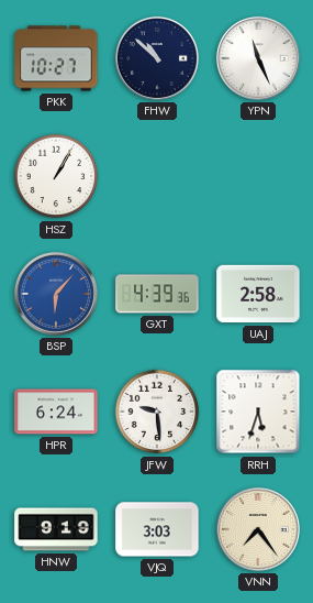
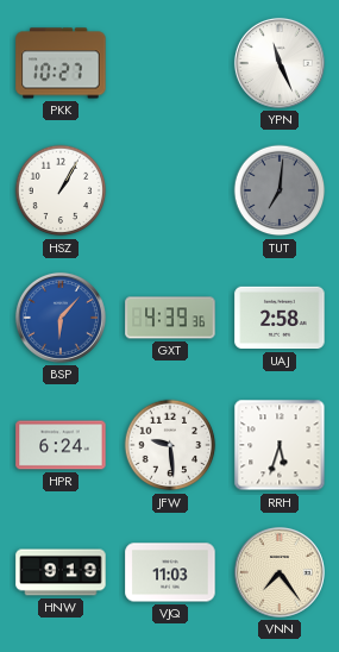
FHW: 10:52 -> none (157, 58)
TUT: none -> 7:01 (280, 190)
VJQ: 3:03 -> 11:03 (170, 572)
